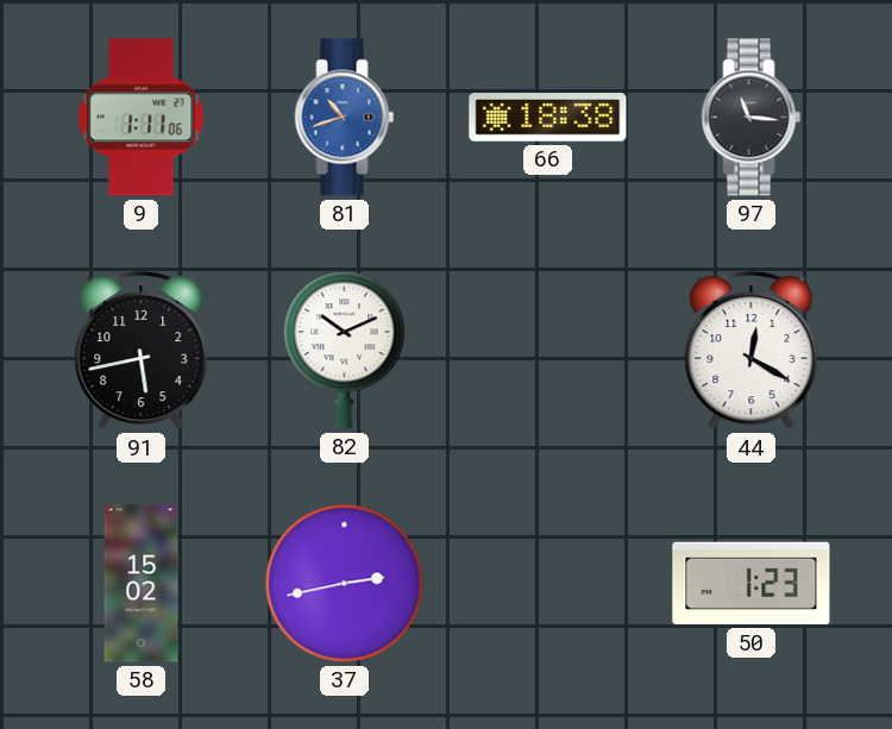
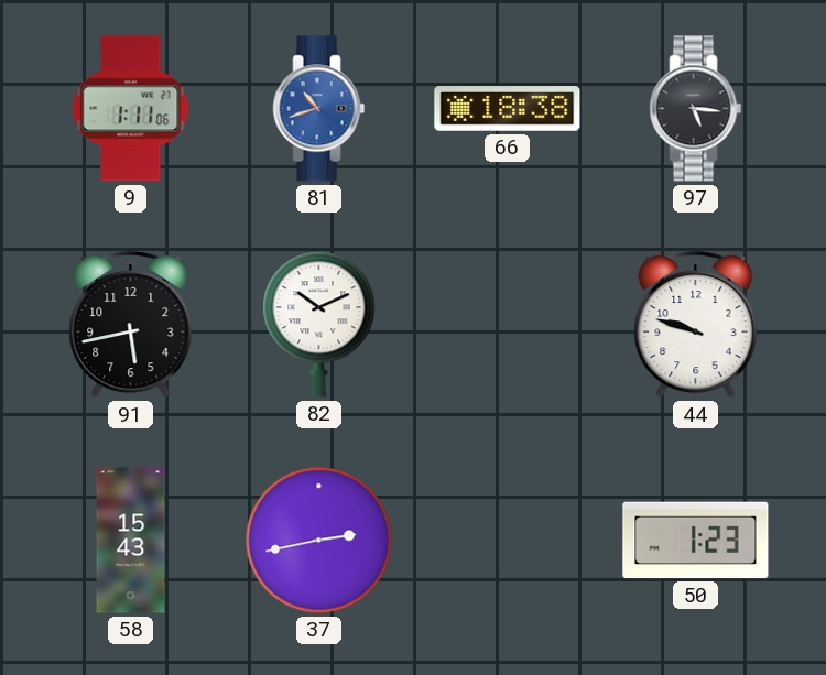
97: 11:16 -> 5:16 (696, 109)
44: 12:20 -> 9:48 (696, 325)
58: 15:02 -> 15:43 (131, 541)
